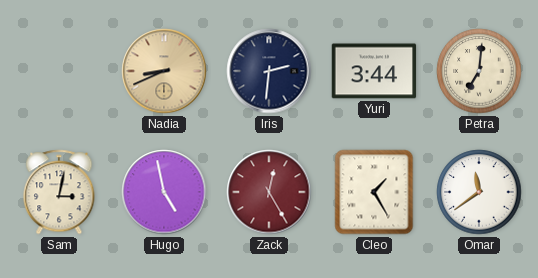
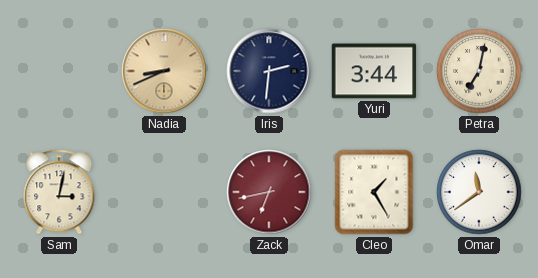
Petra: 7:01 -> 7:02 (479, 71)
Hugo: 4:58 -> none (164, 192)
Zack: 12:25 -> 6:43 (269, 192)
